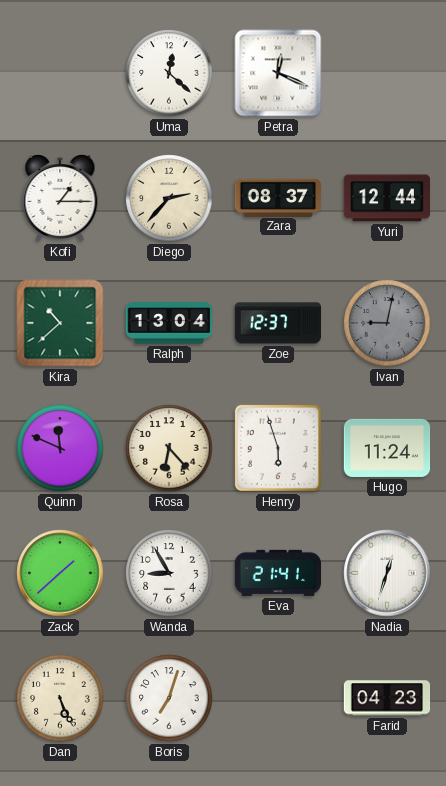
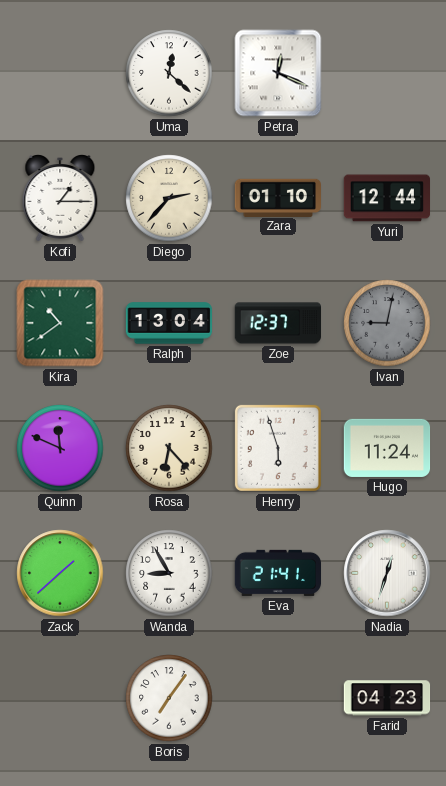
Zara: 08:37 -> 01:10 (278, 197)
Kira: 10:38 -> 10:39 (60, 323)
Dan: 5:26 -> none (60, 698)
Boris: 7:03 -> 7:06 (169, 698)
